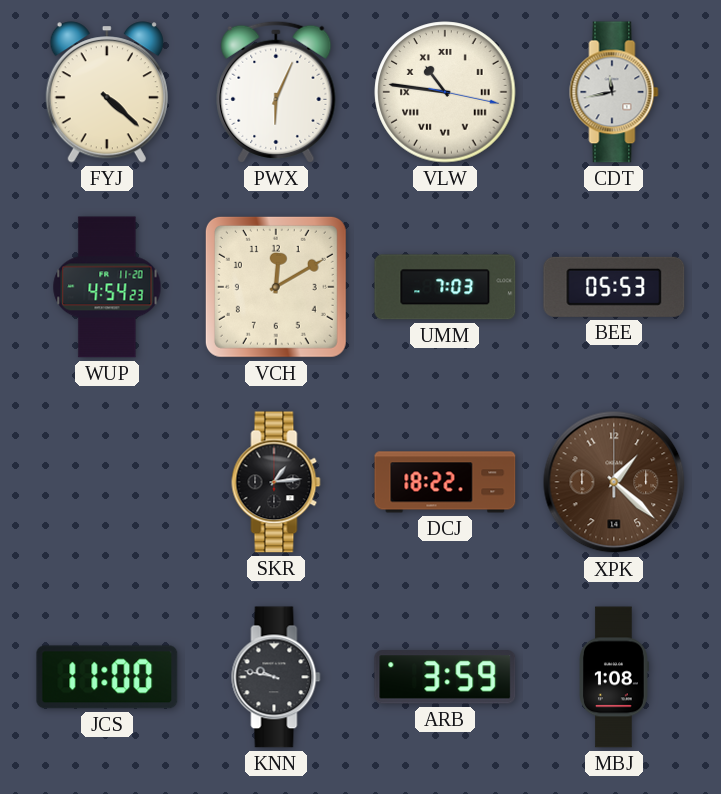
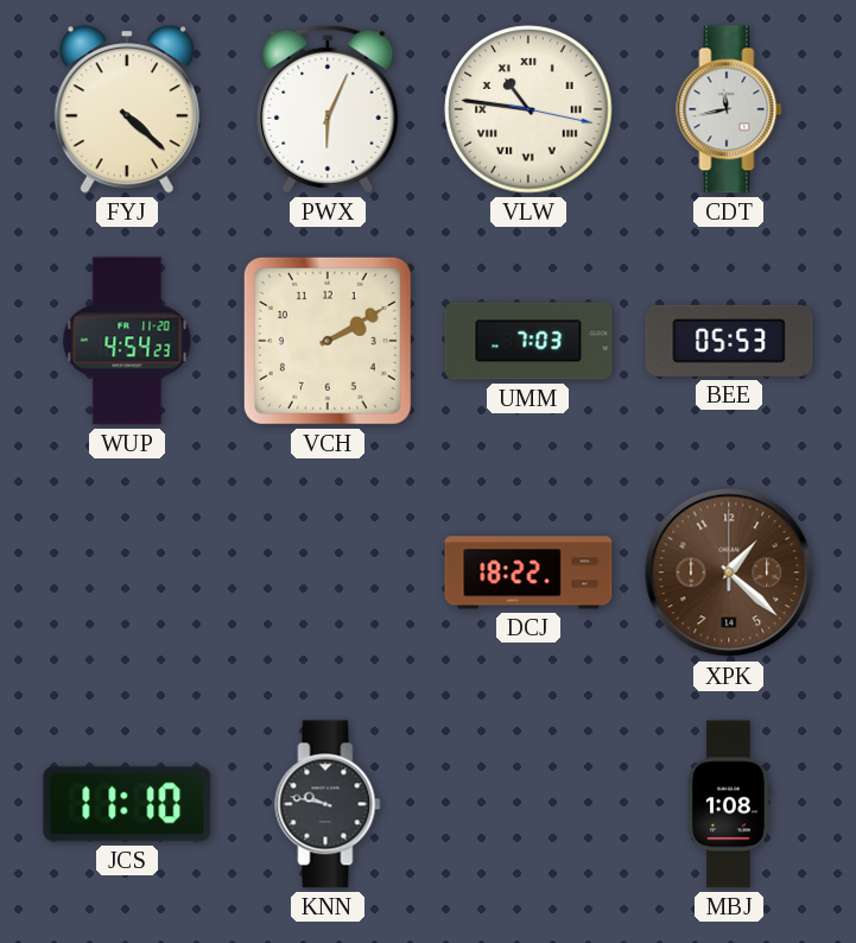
VCH: 12:10 -> 2:10 (328, 341)
SKR: 1:14 -> none (276, 482)
JCS: 11:00 -> 11:10 (127, 804)
ARB: 3:59 -> none (445, 677)
